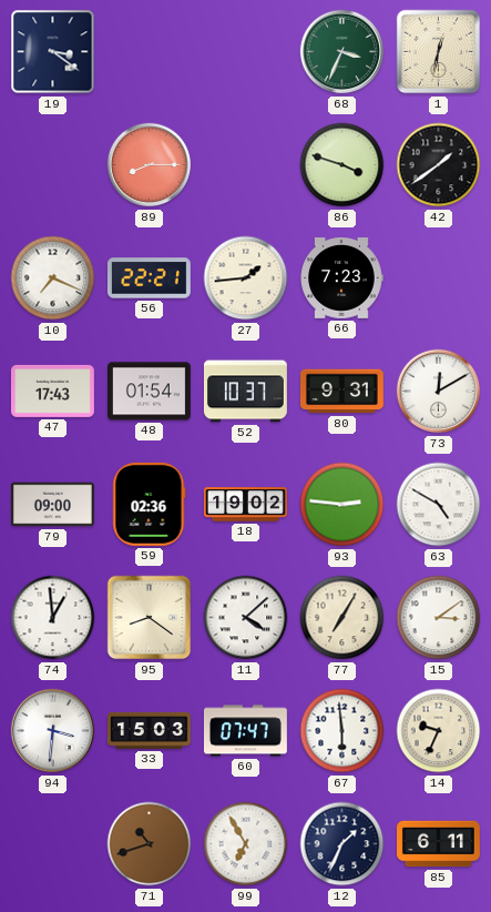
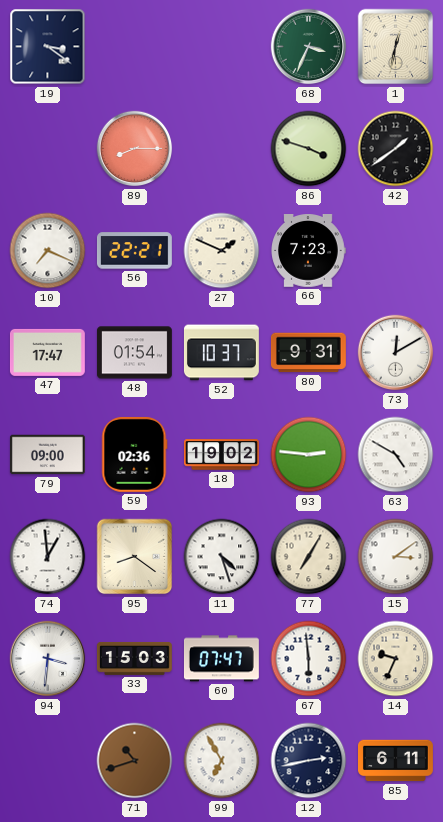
27: 1:44 -> 1:49 (222, 251)
47: 17:43 -> 17:47 (47, 352)
11: 4:08 -> 4:27 (222, 557)
12: 1:34 -> 2:43 (309, 761)
